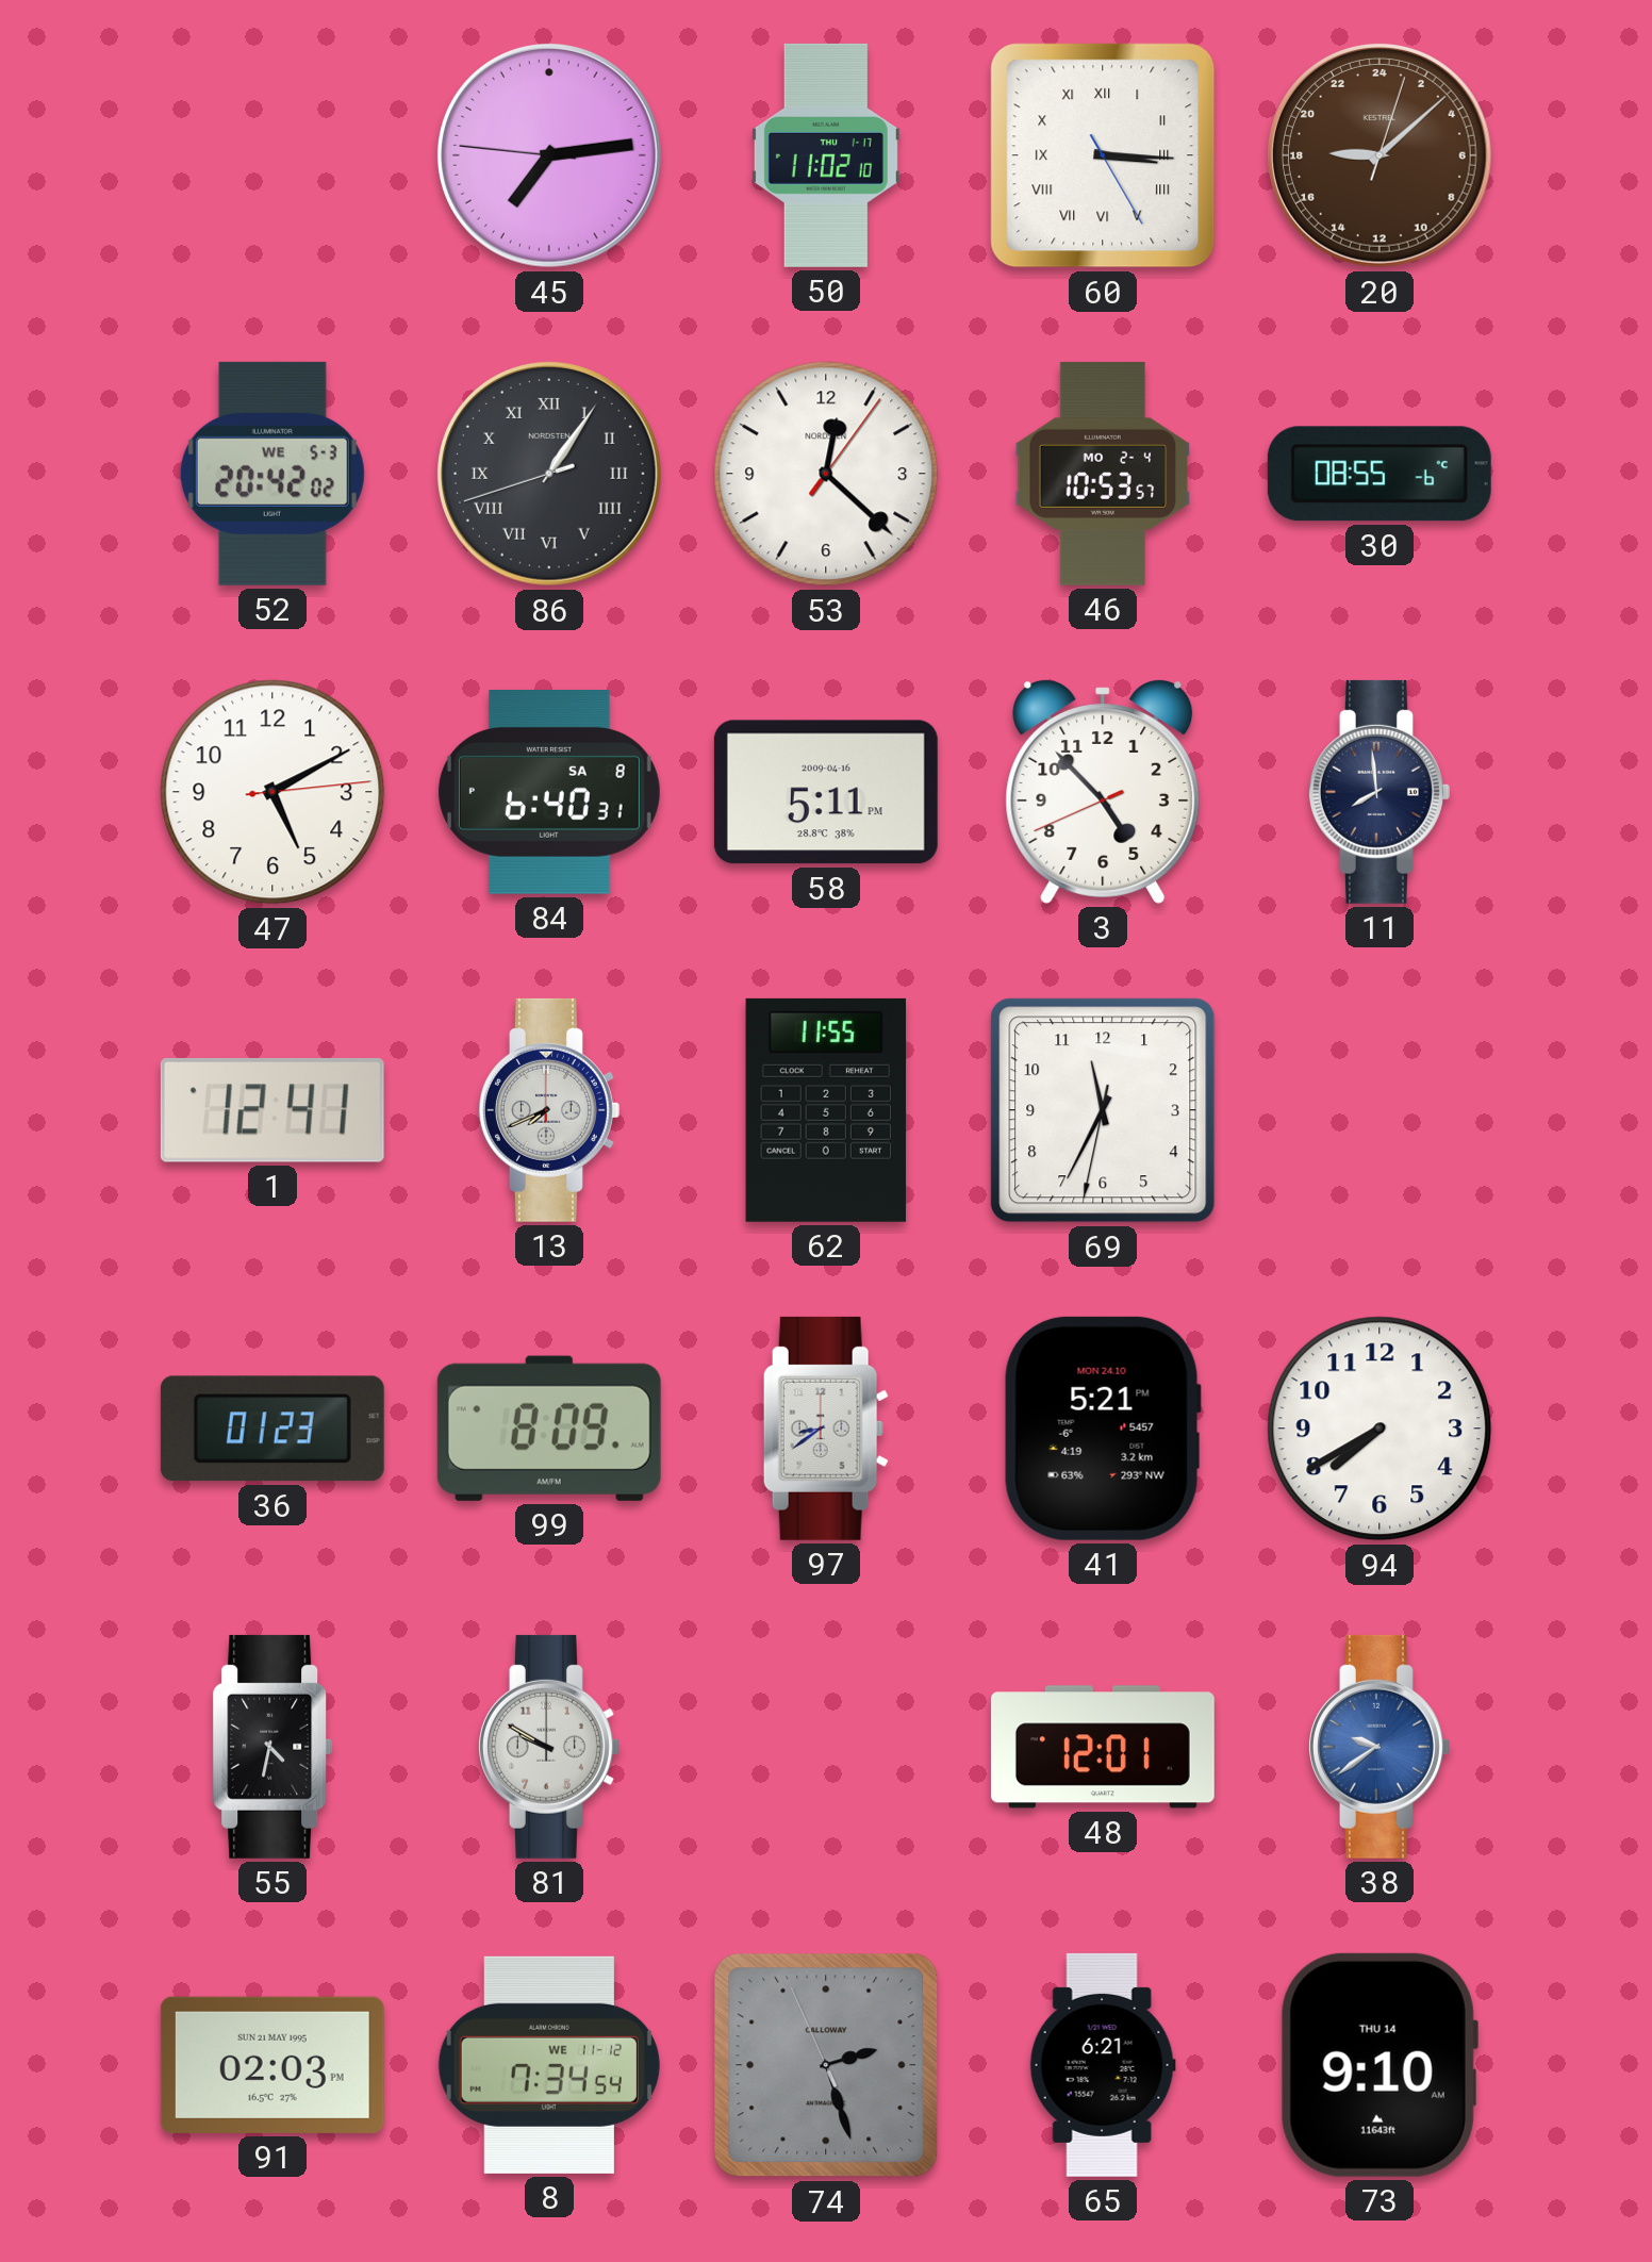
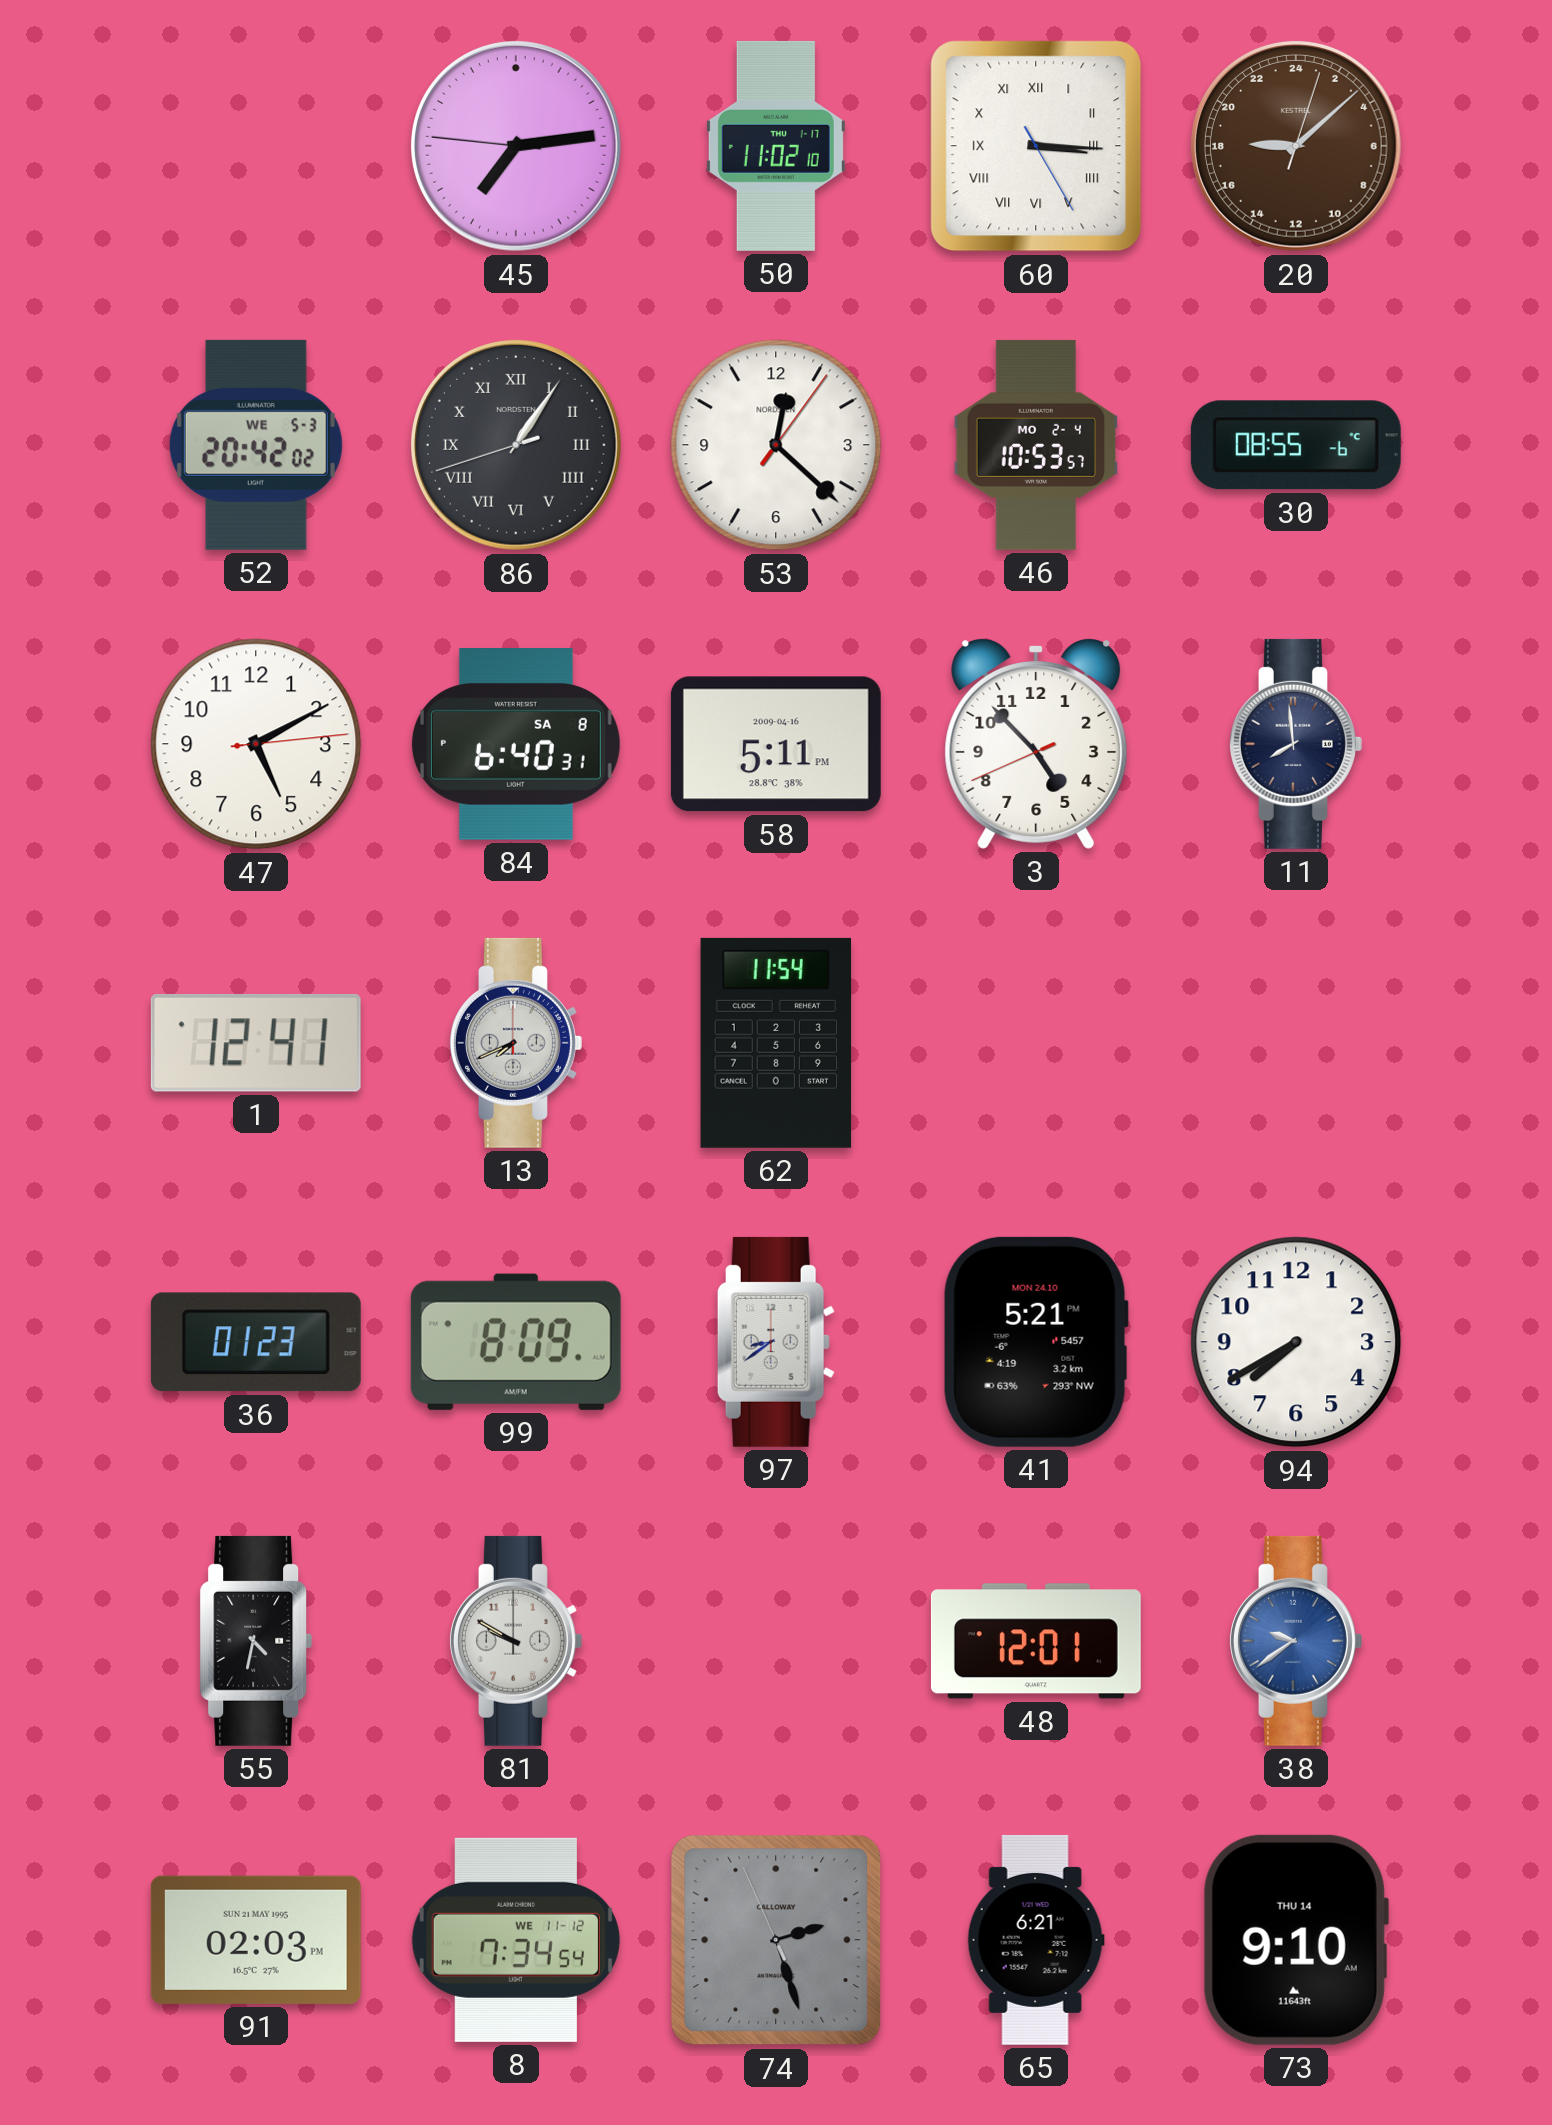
62: 11:55 -> 11:54 (776, 1043)
69: 11:34 -> none (1103, 1110)
